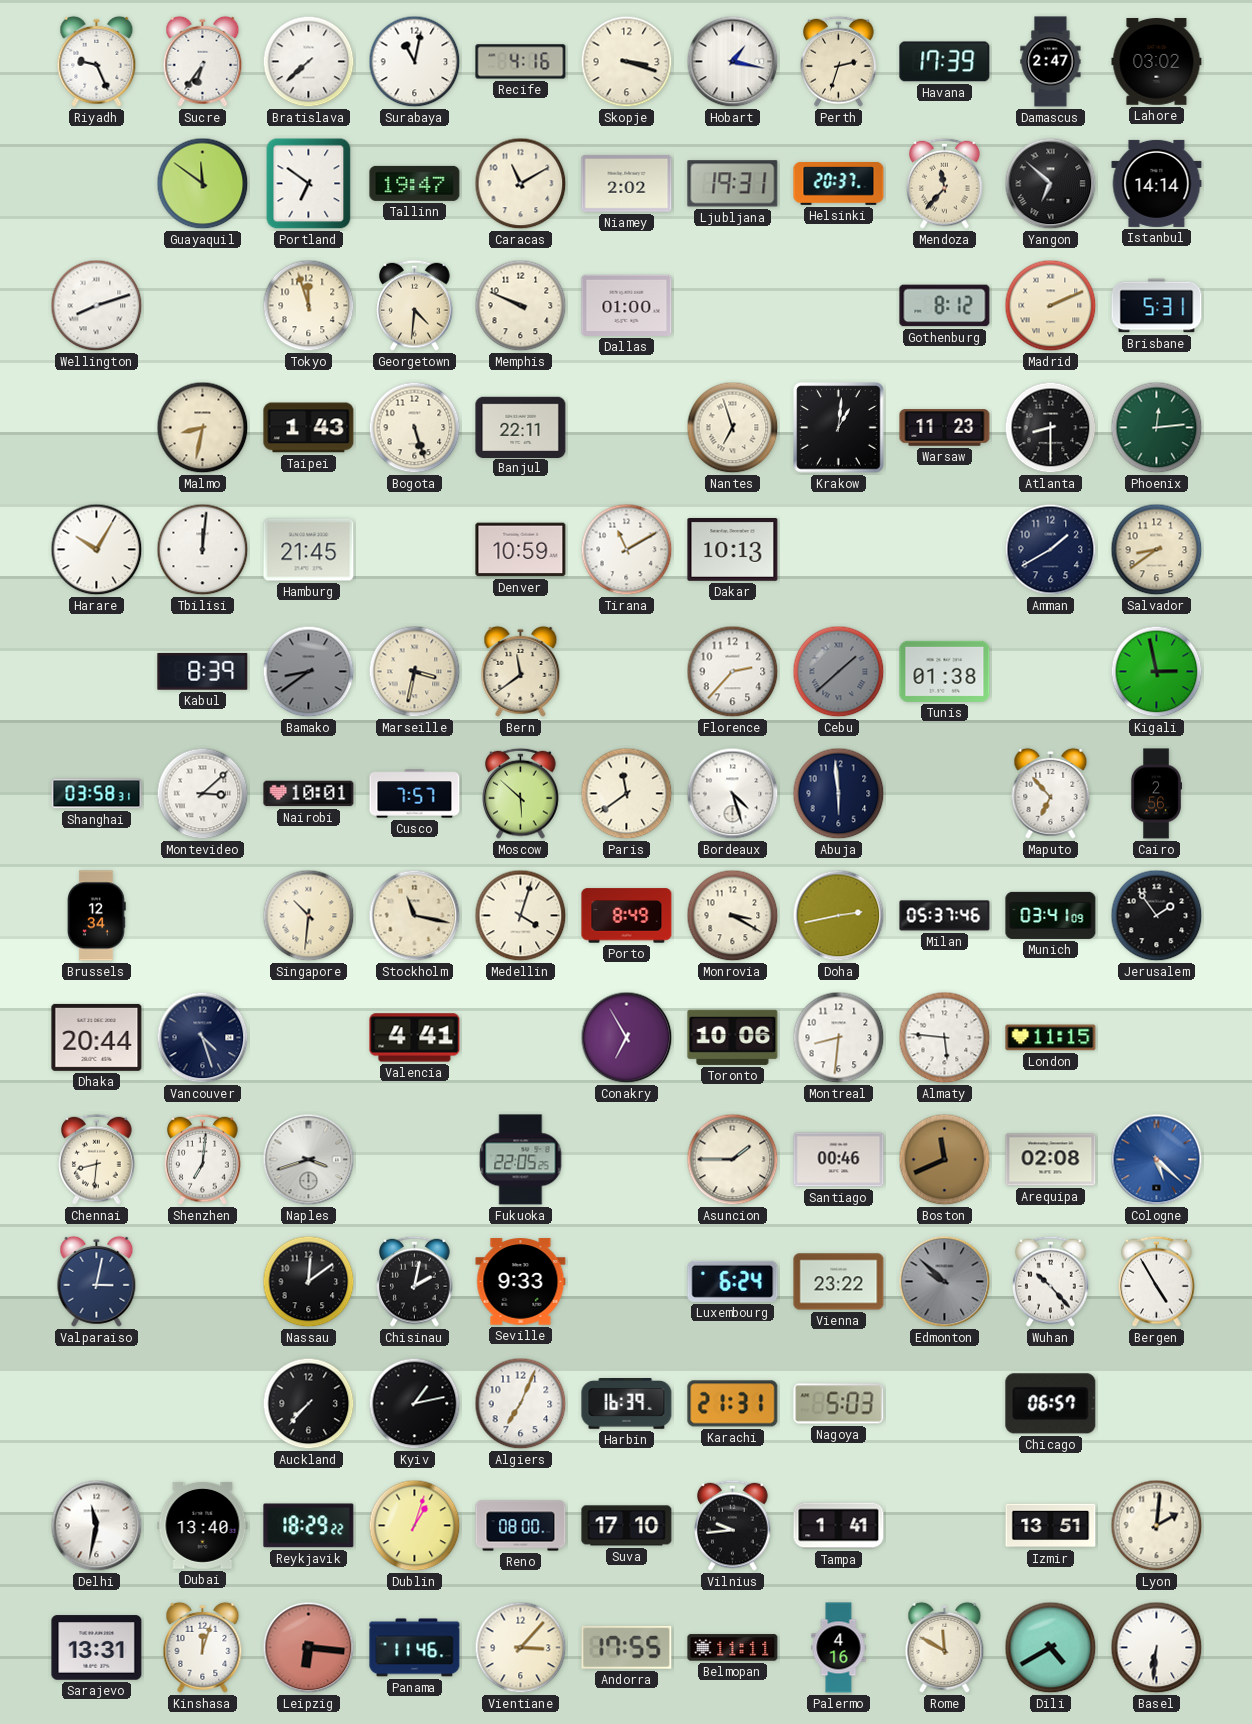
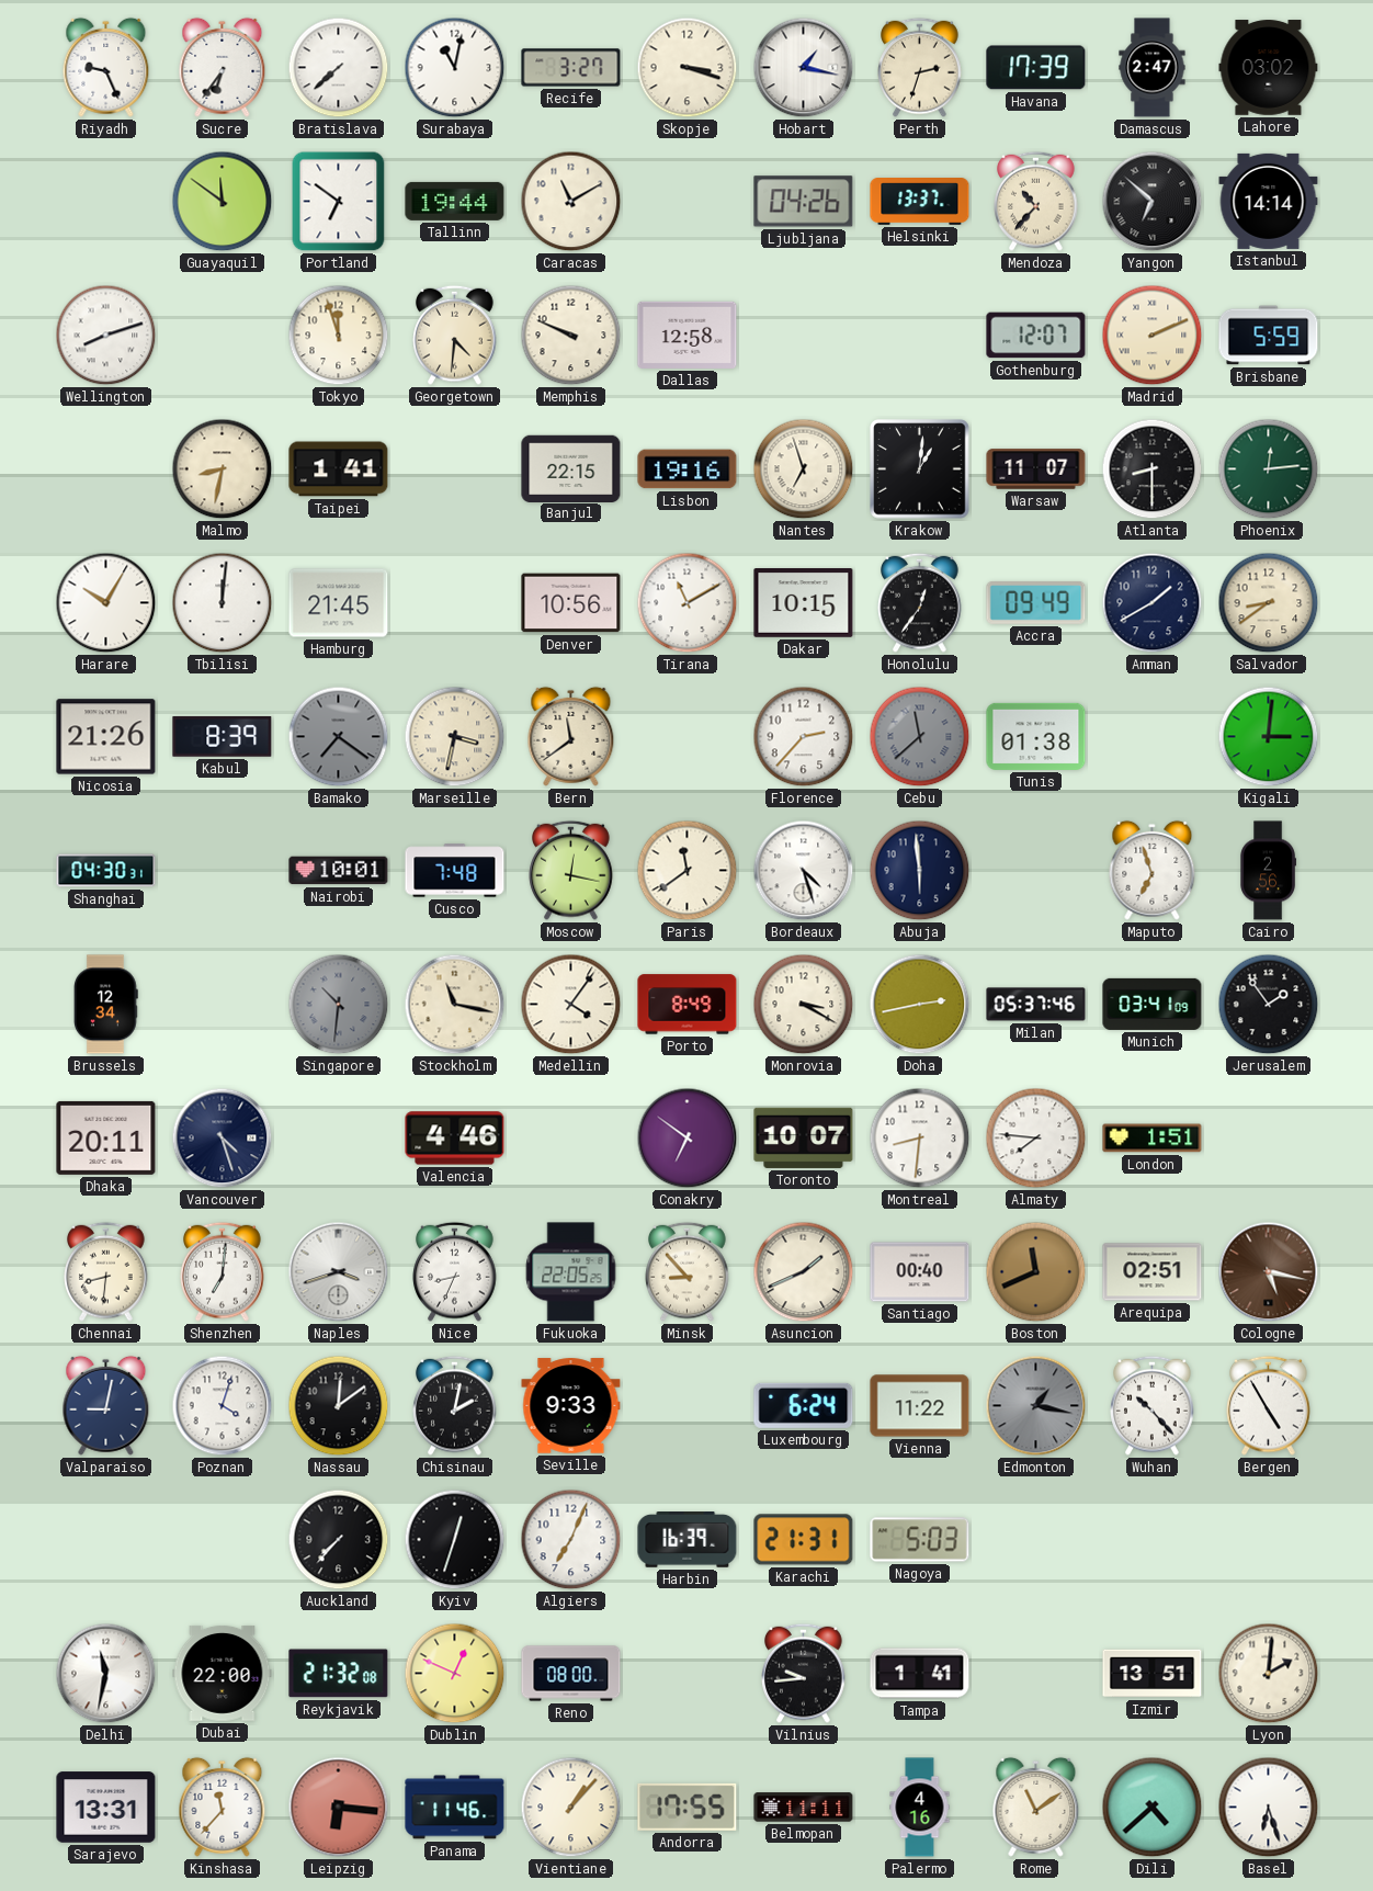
Recife: 4:16 -> 3:27 (571, 68)
Tallinn: 19:47 -> 19:44 (455, 201)
Niamey: 2:02 -> none (627, 183)
Ljubljana: 19:31 -> 04:26 (804, 202)
Helsinki: 20:37 -> 13:37 (920, 202)
Mendoza: 11:37 -> 10:37 (1036, 201)
Dallas: 01:00 -> 12:58 (688, 335)
Gothenburg: 8:12 -> 12:07 (1036, 336)
Brisbane: 5:31 -> 5:59 (1269, 336)
Taipei: 1:43 -> 1:41 (339, 469)
Bogota: 5:27 -> none (415, 428)
Banjul: 22:11 -> 22:15 (571, 468)
Lisbon: none -> 19:16 (688, 469)
Warsaw: 11:23 -> 11:07 (1036, 469)
Denver: 10:59 -> 10:56 (571, 603)
Dakar: 10:13 -> 10:15 (804, 603)
Honolulu: none -> 12:36 (920, 602)
Accra: none -> 09:49 (1036, 603)
Nicosia: none -> 21:26 (106, 737)
Bamako: 8:39 -> 7:21 (339, 737)
Cebu: 1:38 -> 11:38 (920, 737)
Kigali: 2:58 -> 3:01 (1269, 737)
Shanghai: 03:58 -> 04:30 (106, 871)
Montevideo: 3:08 -> none (203, 794)
Cusco: 7:57 -> 7:48 (455, 871)
Moscow: 5:52 -> 12:17 (571, 870)
Maputo: 6:53 -> 6:57 (1153, 870)
Singapore dial: cream -> grey (339, 1005)
Medellin: 4:03 -> 4:06 (571, 1005)
Dhaka: 20:44 -> 20:11 (106, 1137)
Valencia: 4:41 -> 4:46 (455, 1139)
Conakry: 6:55 -> 6:51 (688, 1139)
Toronto: 10:06 -> 10:07 (804, 1137)
Almaty: 5:46 -> 7:46 (1036, 1139)
London: 11:15 -> 1:51 (1153, 1139)
Nice: none -> 8:34 (455, 1271)
Minsk: none -> 8:53 (688, 1271)
Asuncion: 1:45 -> 1:41 (804, 1272)
Santiago: 00:46 -> 00:40 (920, 1272)
Arequipa: 02:08 -> 02:51 (1153, 1272)
Cologne: 5:22 -> 5:17 (1269, 1272)
Cologne dial: blue -> brown (1269, 1272)
Valparaiso: 3:02 -> 9:02 (106, 1405)
Poznan: none -> 4:03 (223, 1406)
Vienna: 23:22 -> 11:22 (920, 1406)
Edmonton: 9:52 -> 1:17 (1036, 1406)
Kyiv: 1:13 -> 12:33 (455, 1540)
Chicago: 06:57 -> none (1051, 1404)
Dubai: 13:40 -> 22:00 (223, 1673)
Reykjavik: 18:29 -> 21:32 (339, 1674)
Dublin: 1:03 -> 12:49 (455, 1674)
Suva: 17:10 -> none (627, 1526)
Kinshasa: 12:03 -> 11:37 (223, 1807)
Vientiane: 3:07 -> 1:07 (571, 1808)
Rome: 11:50 -> 11:09 (1036, 1807)
Dili: 4:40 -> 4:38 (1153, 1808)
Basel: 6:31 -> 6:27 (1269, 1808)
